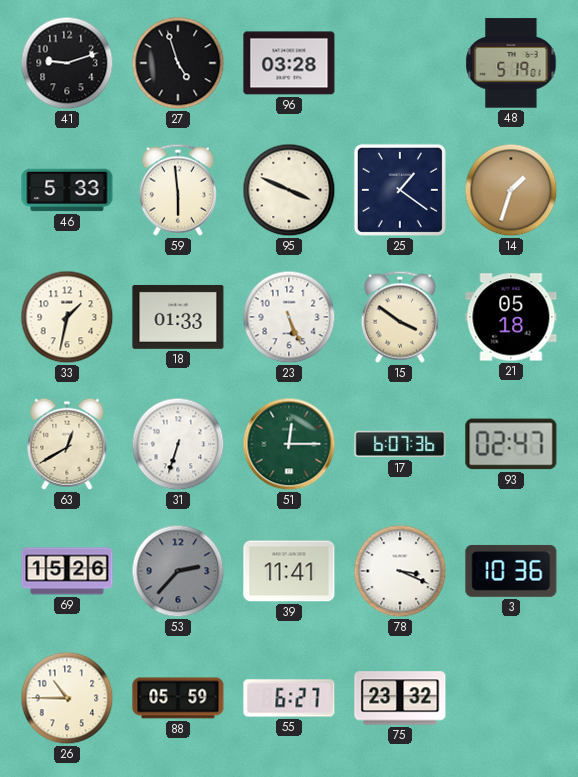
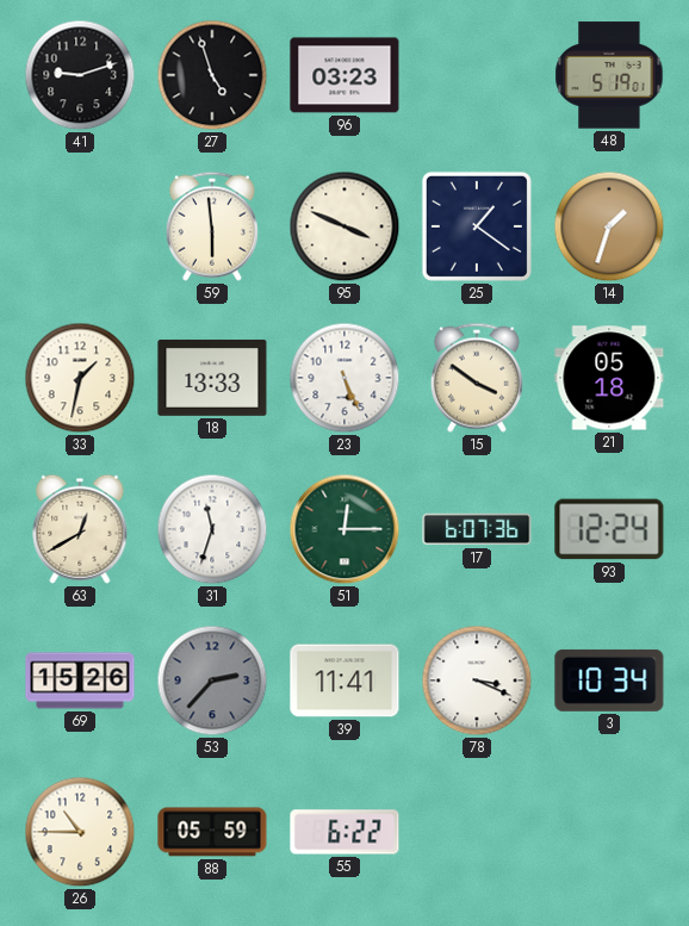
96: 03:28 -> 03:23 (344, 75)
46: 5:33 -> none (67, 190)
18: 01:33 -> 13:33 (212, 378)
31: 6:33 -> 11:33 (212, 529)
93: 02:47 -> 12:24 (609, 529)
3: 10:36 -> 10:34 (609, 680)
55: 6:27 -> 6:22 (344, 832)
75: 23:32 -> none (400, 698)
